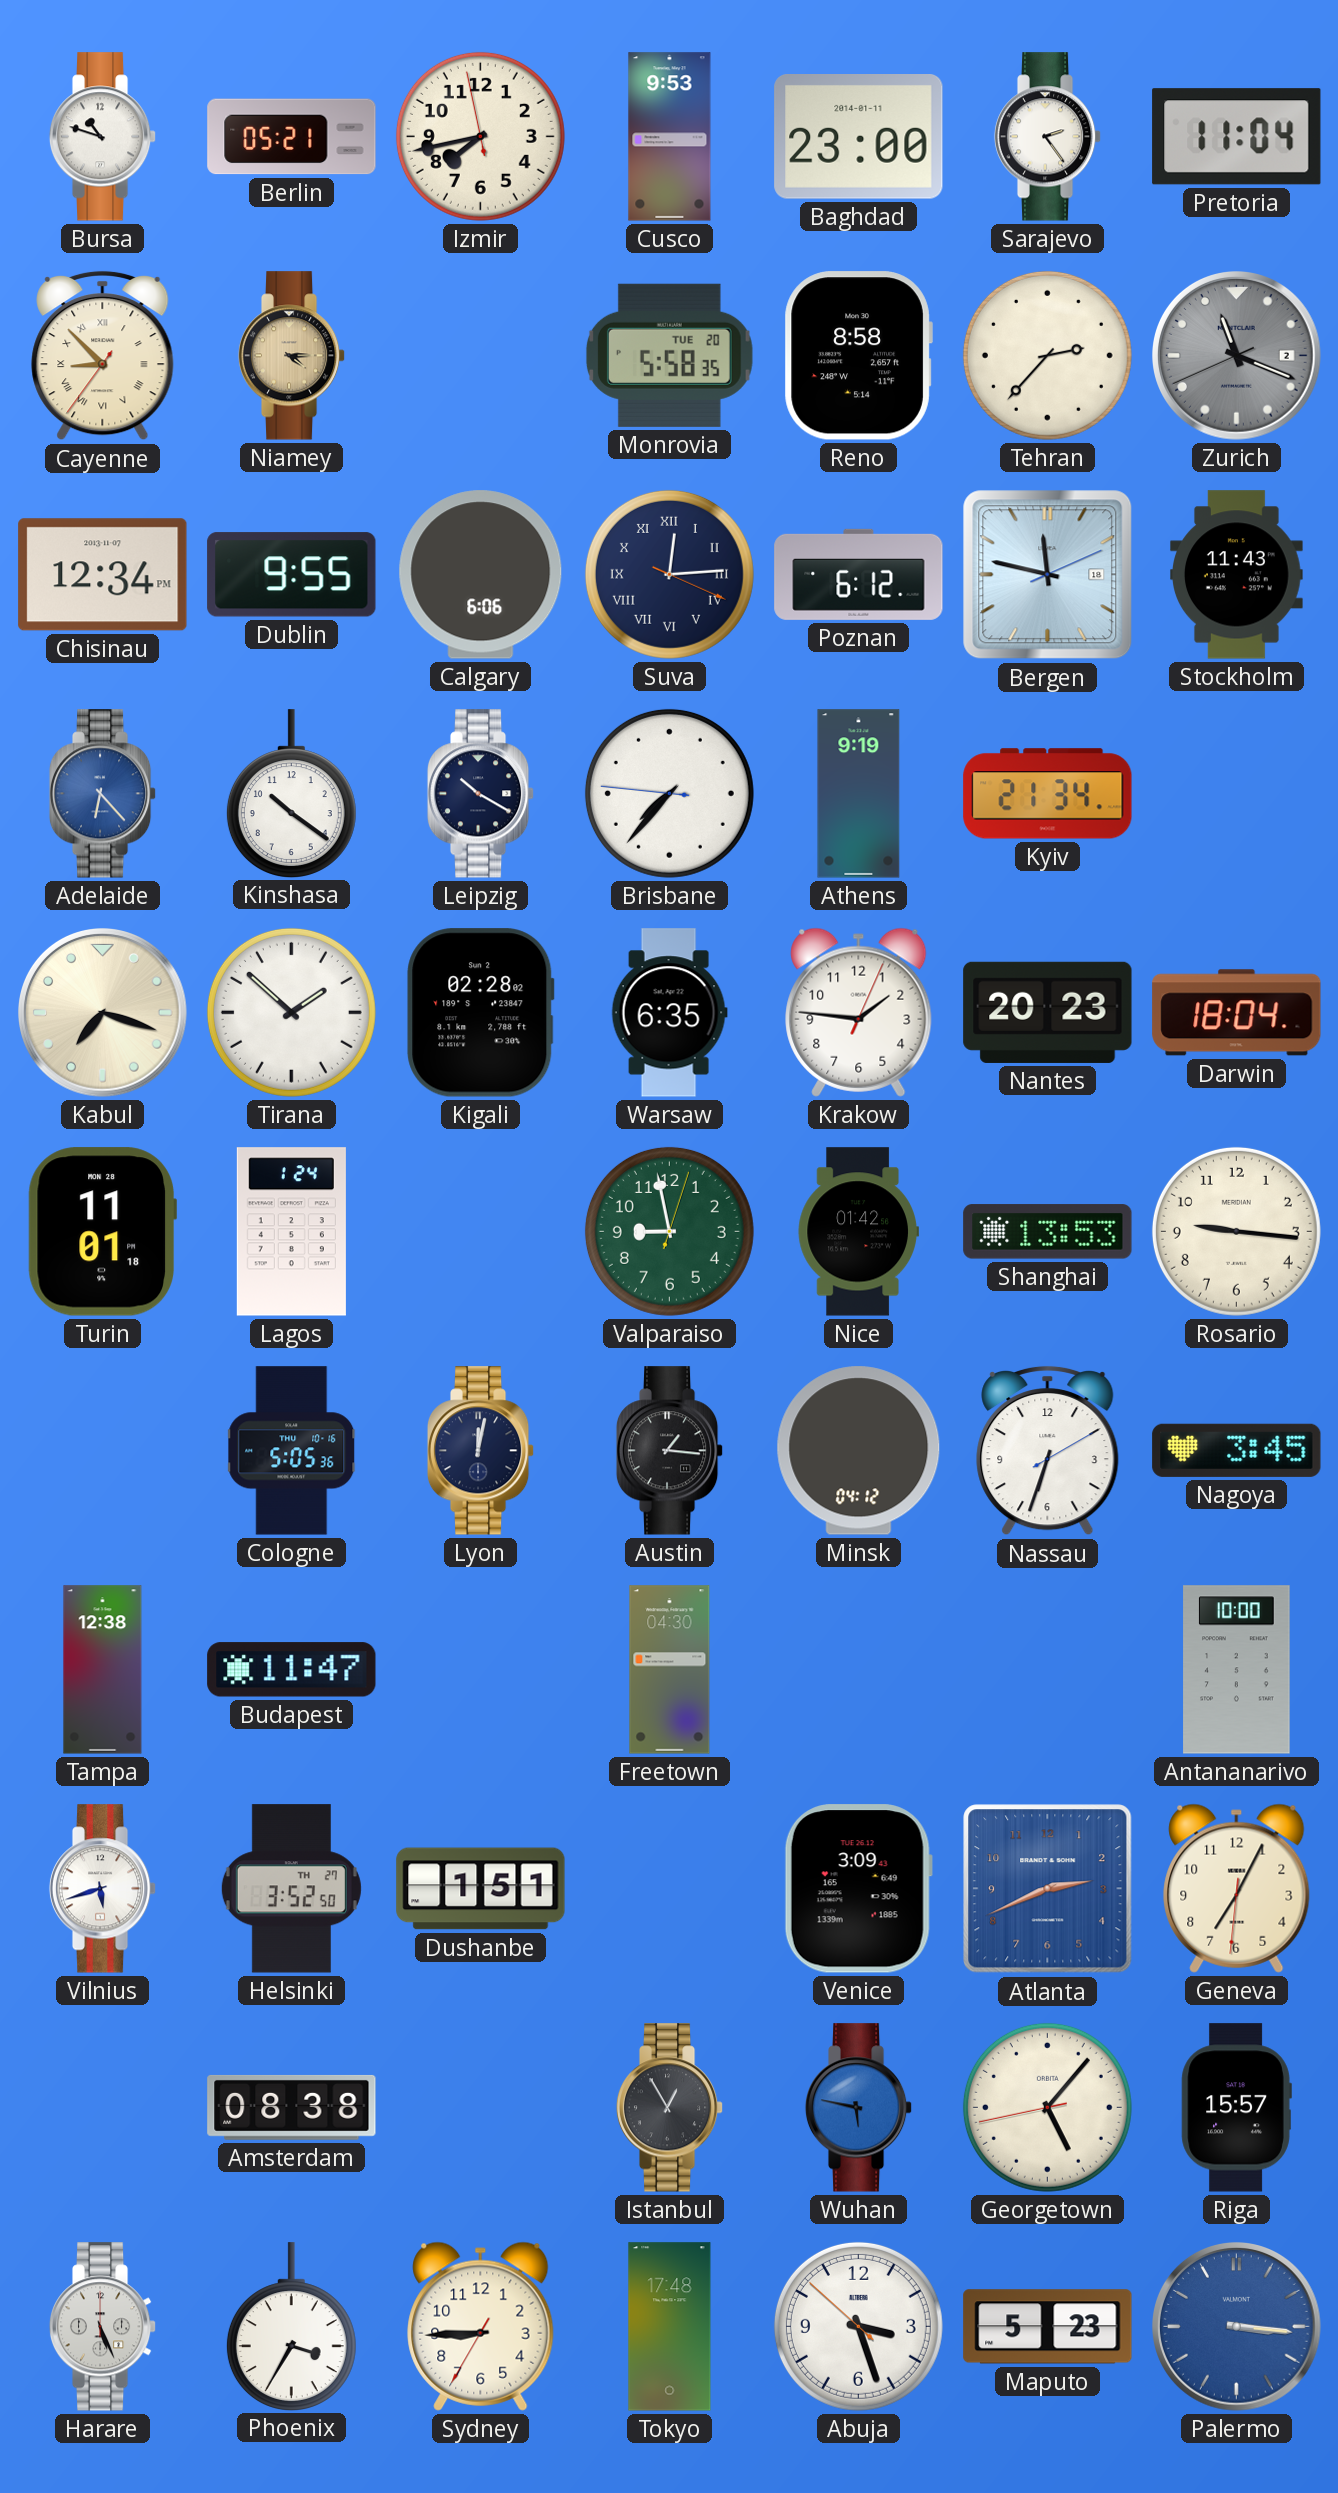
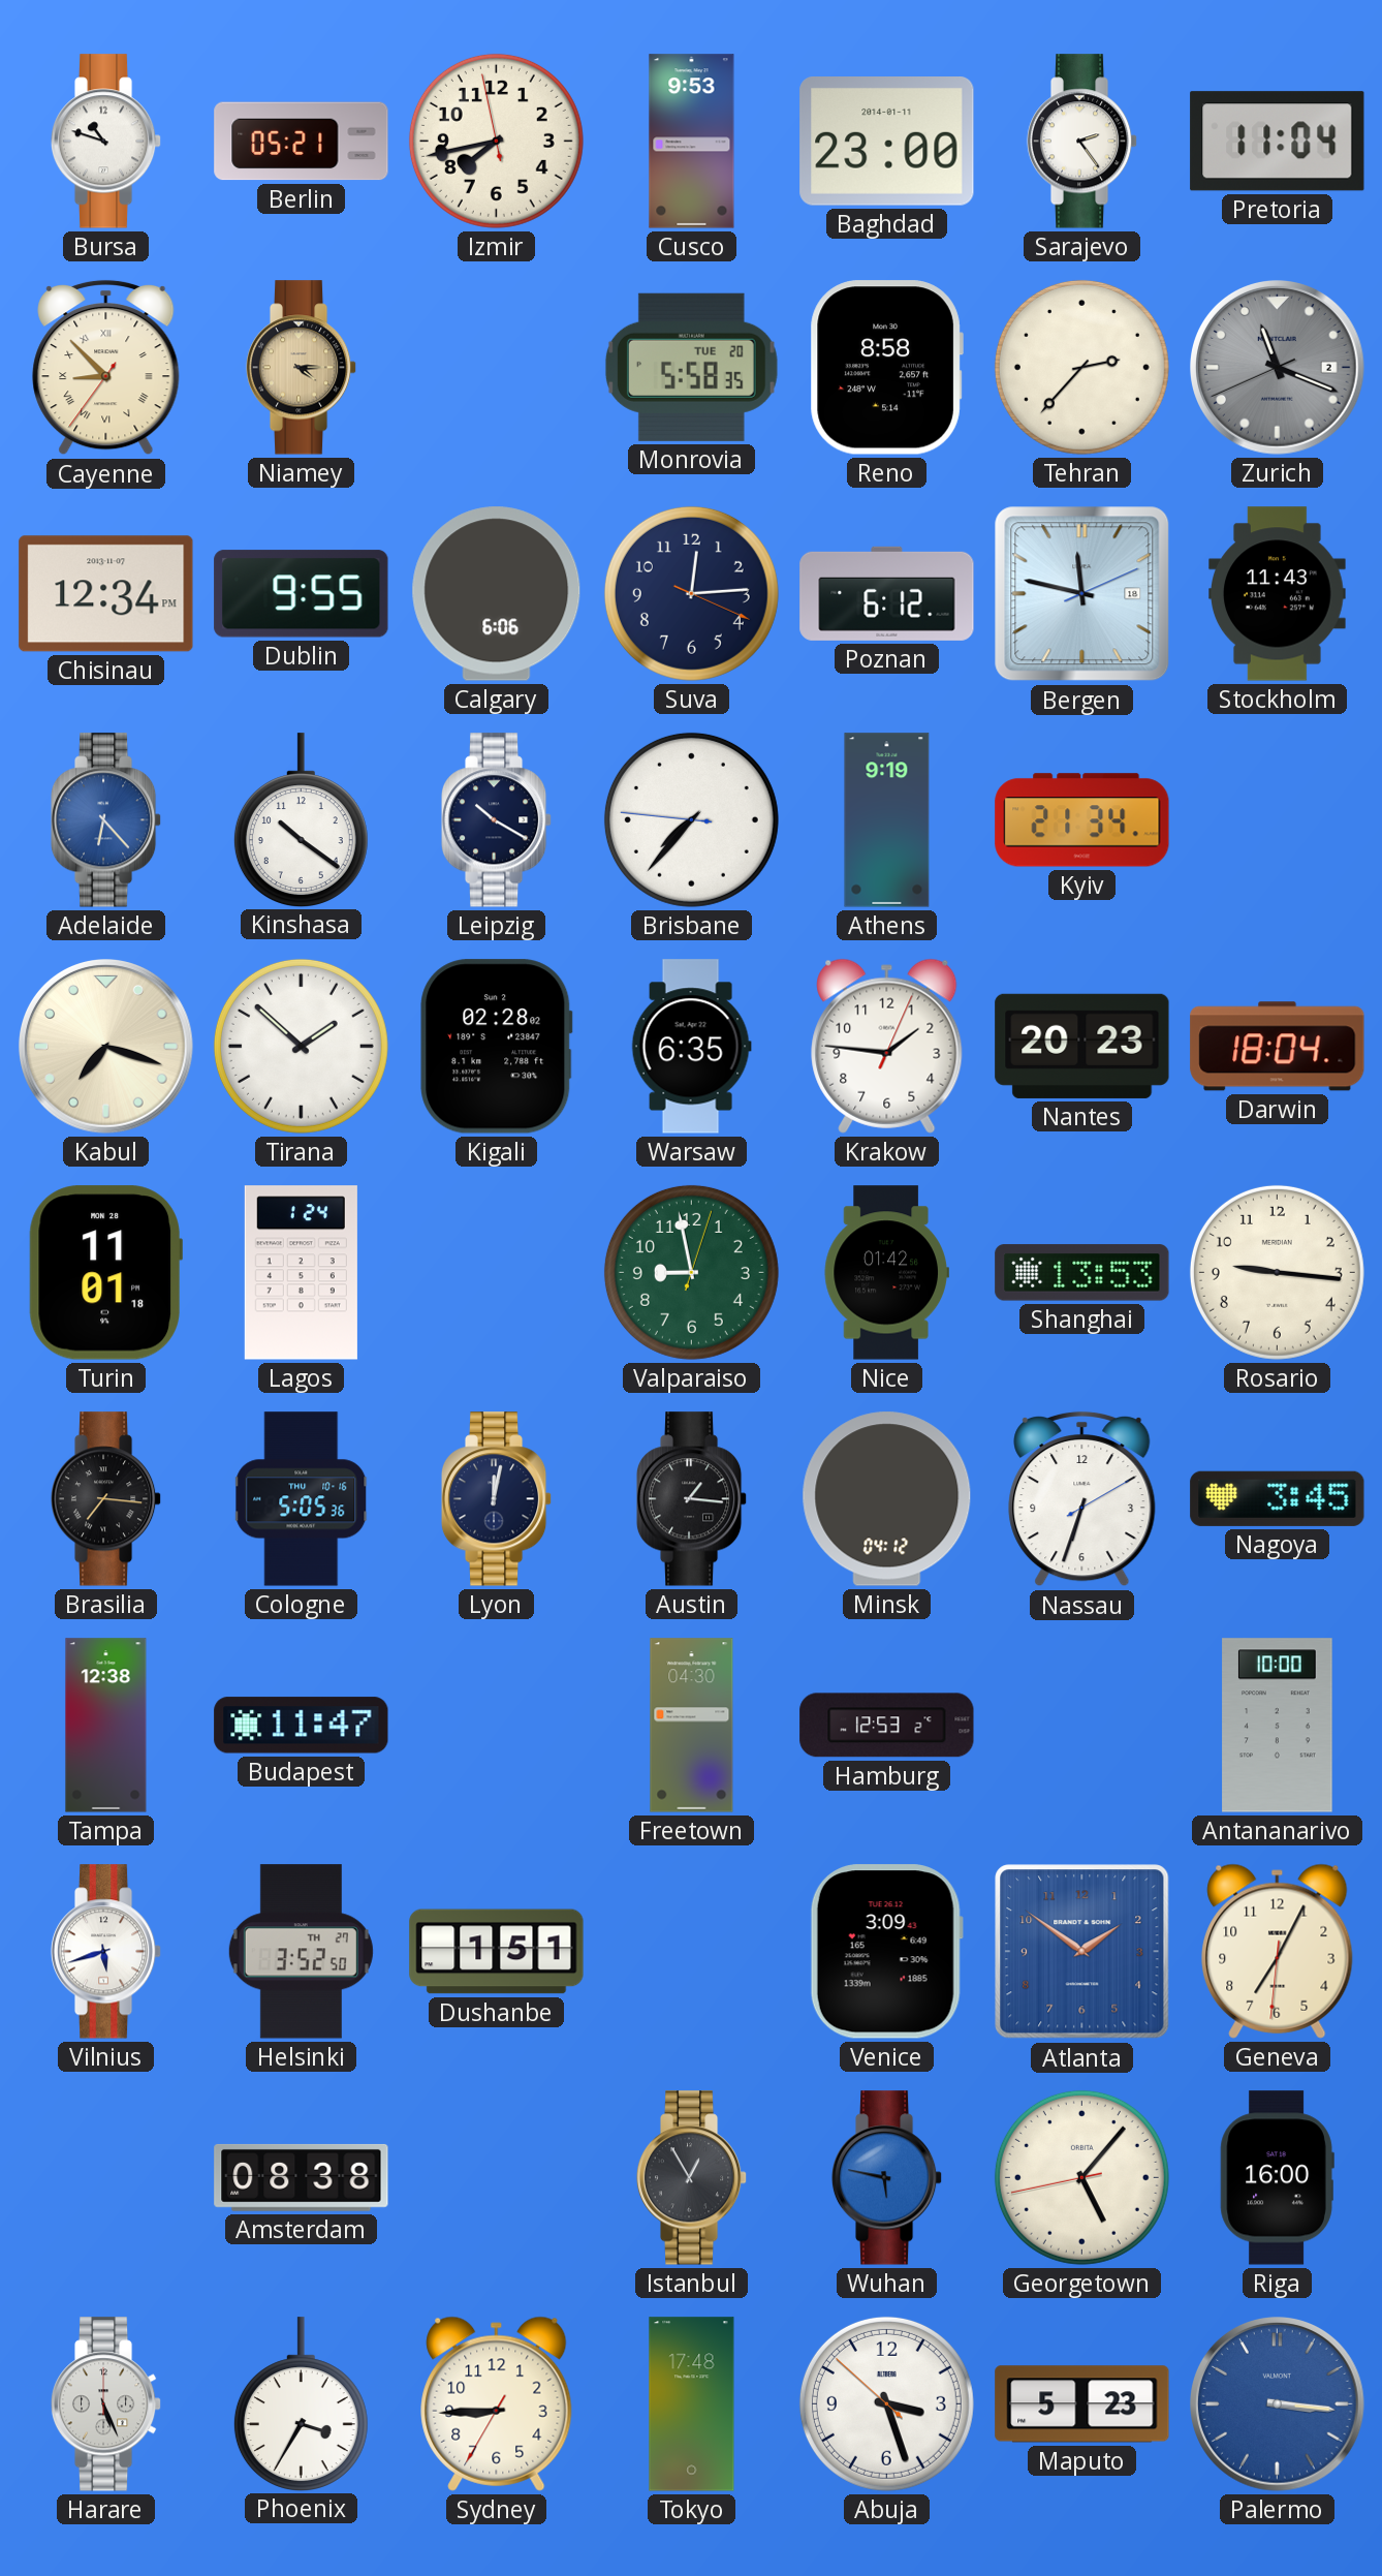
Suva numerals: Roman -> Arabic (691, 593)
Brasilia: none -> 7:16 (106, 1499)
Hamburg: none -> 12:53 (887, 1726)
Atlanta: 2:41 -> 1:51 (1082, 1952)
Riga: 15:57 -> 16:00 (1277, 2178)
